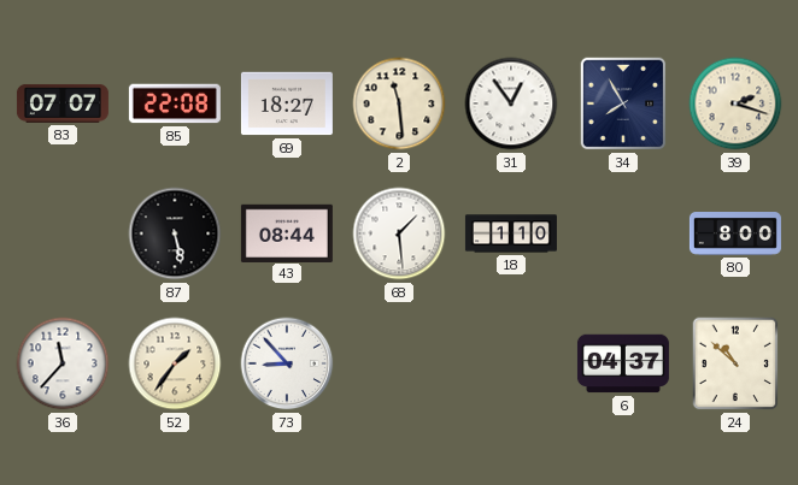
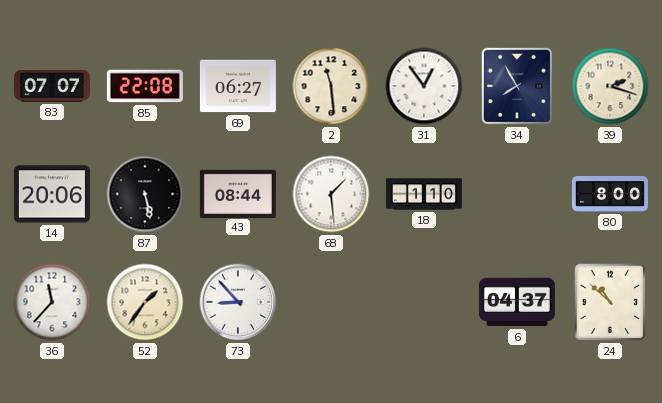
69: 18:27 -> 06:27 (238, 86)
14: none -> 20:06 (52, 194)
